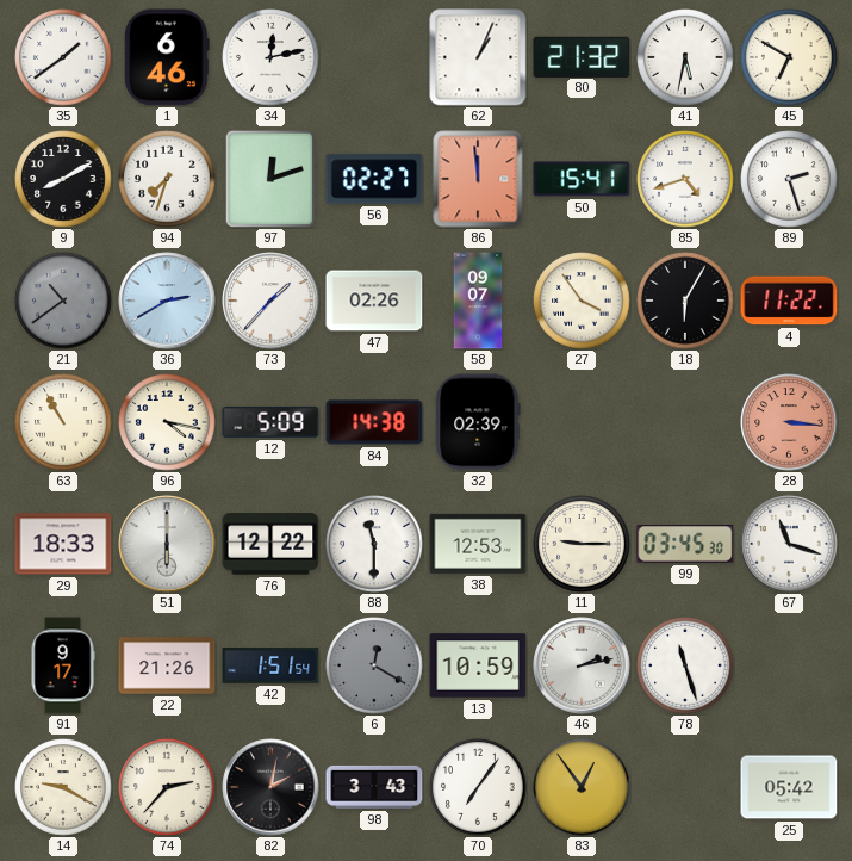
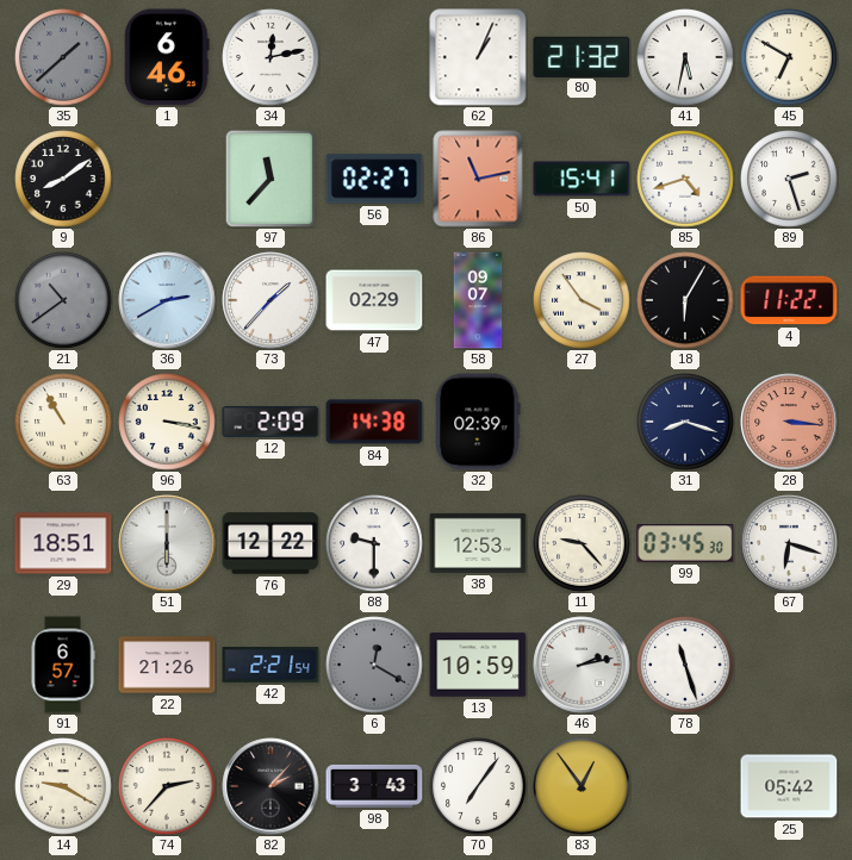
35: 1:39 -> 1:38 (63, 57)
35 dial: white -> grey (63, 57)
9: 8:10 -> 8:09 (63, 179)
94: 7:33 -> none (167, 179)
97: 12:12 -> 11:37 (269, 177)
86: 11:59 -> 11:13 (478, 179)
47: 02:26 -> 02:29 (374, 300)
96: 4:17 -> 3:17 (167, 422)
12: 5:09 -> 2:09 (270, 422)
31: none -> 8:18 (685, 422)
29: 18:33 -> 18:51 (63, 543)
88: 11:30 -> 9:30 (374, 543)
11: 9:15 -> 9:23 (582, 543)
67: 11:18 -> 6:18 (789, 543)
91: 9:17 -> 6:57 (63, 665)
42: 1:51 -> 2:21 (270, 665)
82: 2:02 -> 2:07 (270, 786)
